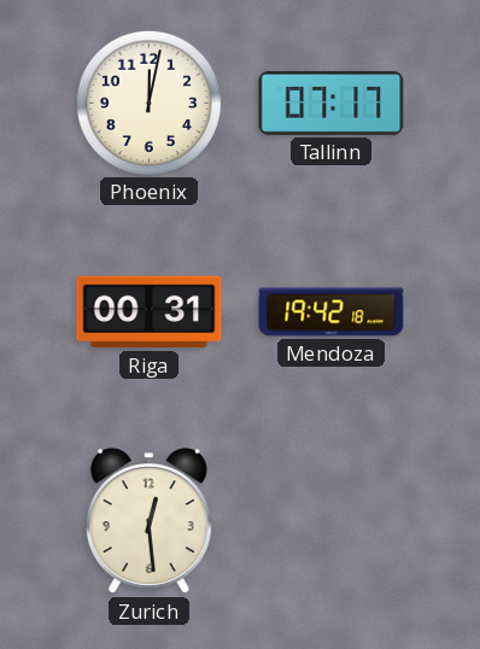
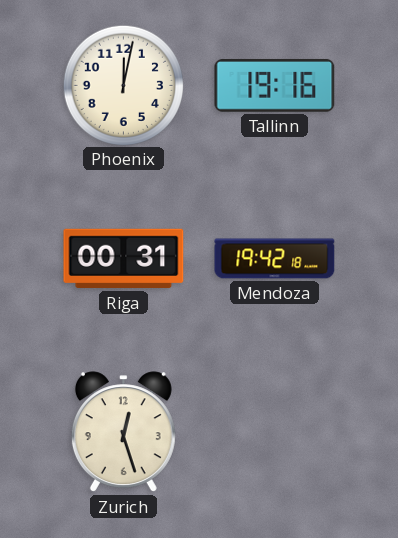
Tallinn: 07:17 -> 19:16 (275, 85)
Zurich: 12:29 -> 12:27 (123, 432)
